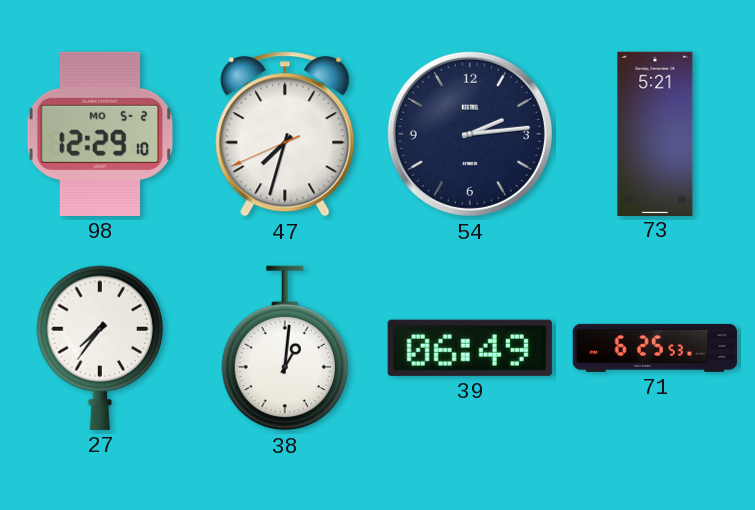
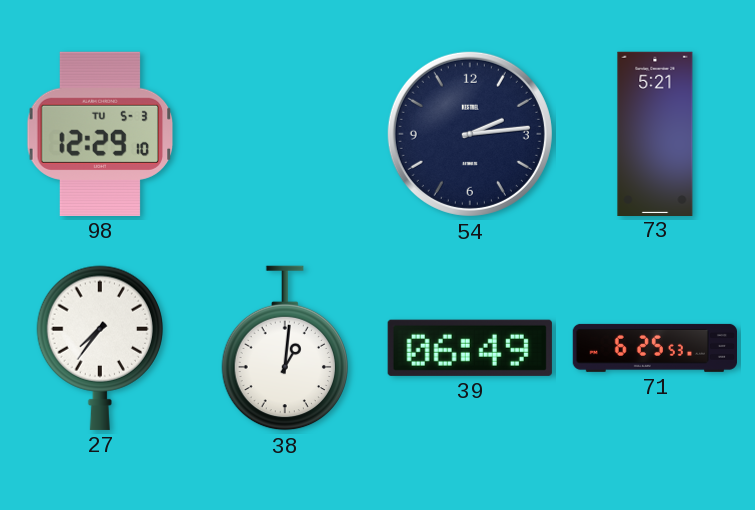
98 date: MO 5-2 -> TU 5-3 (100, 134)
47: 7:32 -> none (285, 134)
